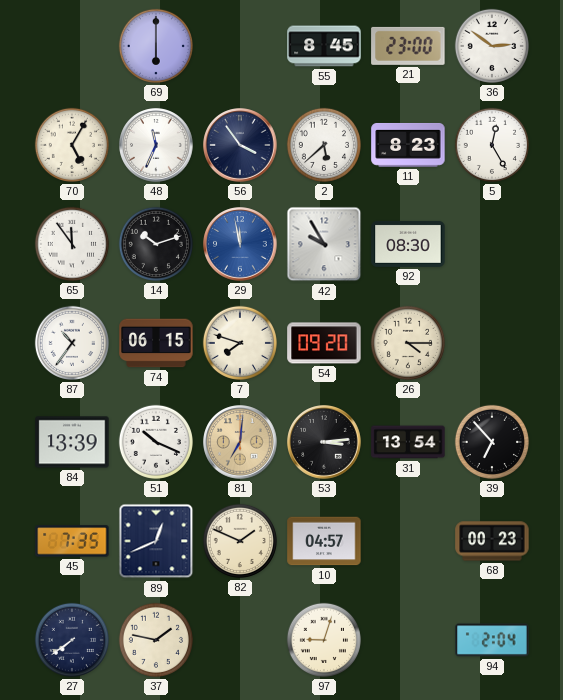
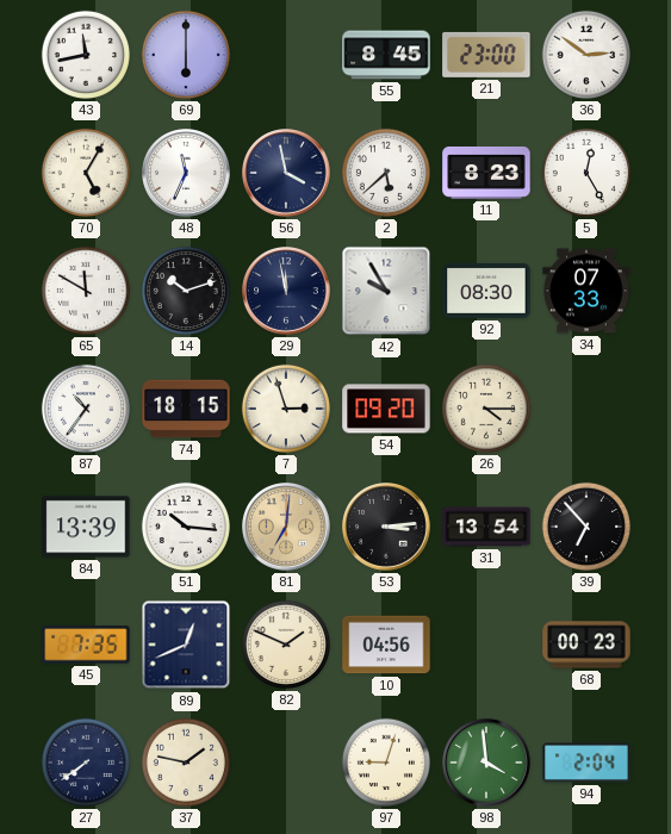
43: none -> 11:43 (86, 55)
56: 3:54 -> 3:58 (286, 173)
65: 11:54 -> 11:50 (86, 291)
29 dial: blue -> navy (286, 291)
34: none -> 07:33 (586, 291)
74: 06:15 -> 18:15 (186, 409)
7: 7:48 -> 2:57 (286, 409)
51: 10:19 -> 10:16 (186, 527)
10: 04:57 -> 04:56 (386, 645)
98: none -> 3:59 (486, 763)
